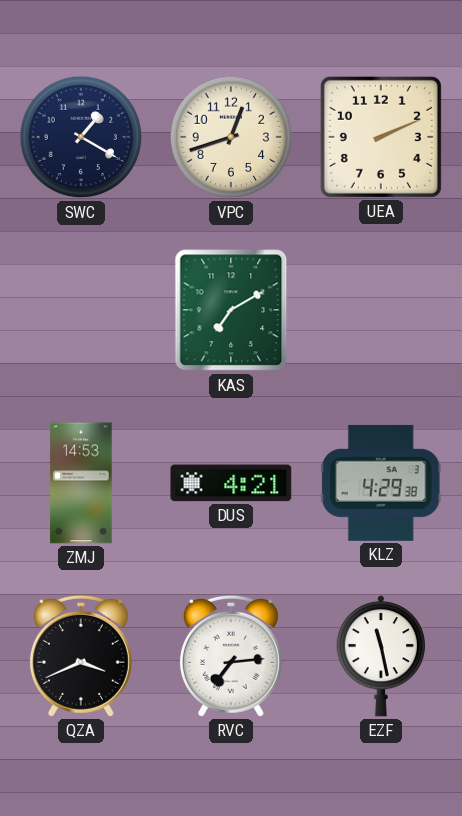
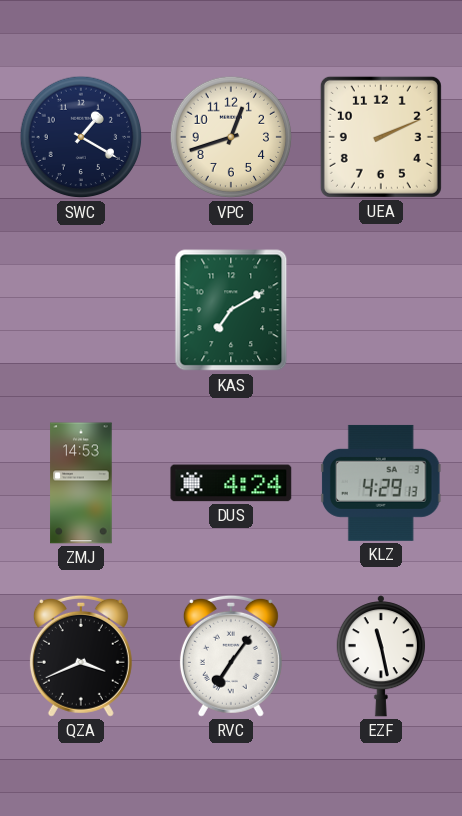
DUS: 4:21 -> 4:24 (231, 483)
KLZ: 4:29:38 -> 4:29:13 (381, 483)
RVC: 7:14 -> 7:06 (231, 656)
